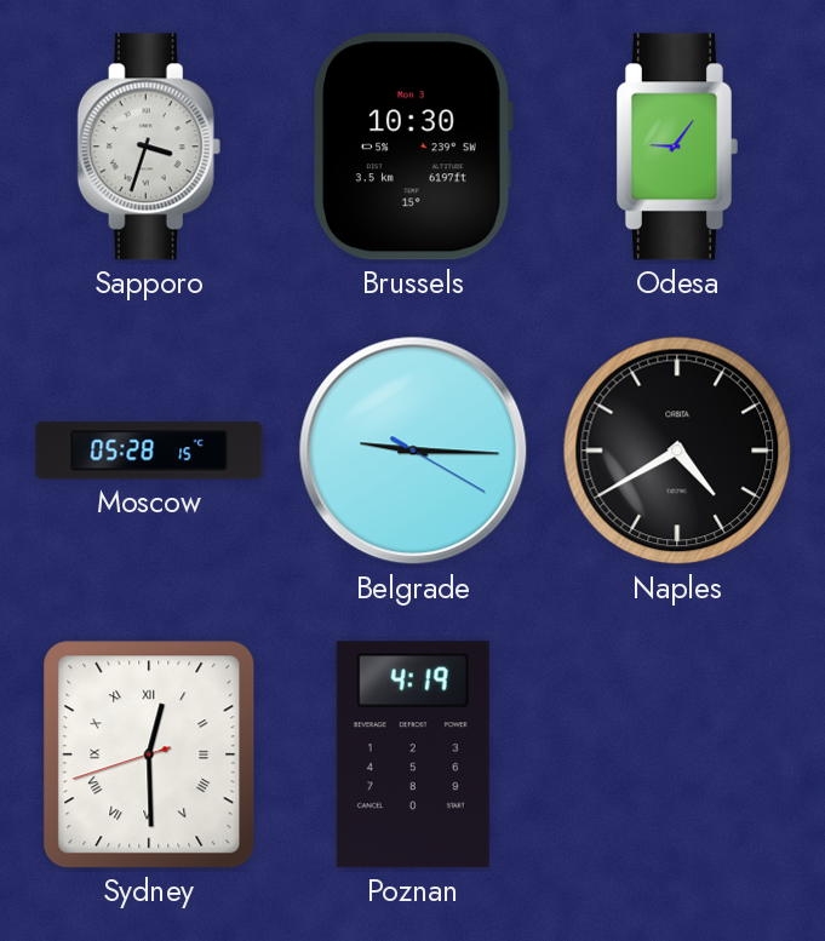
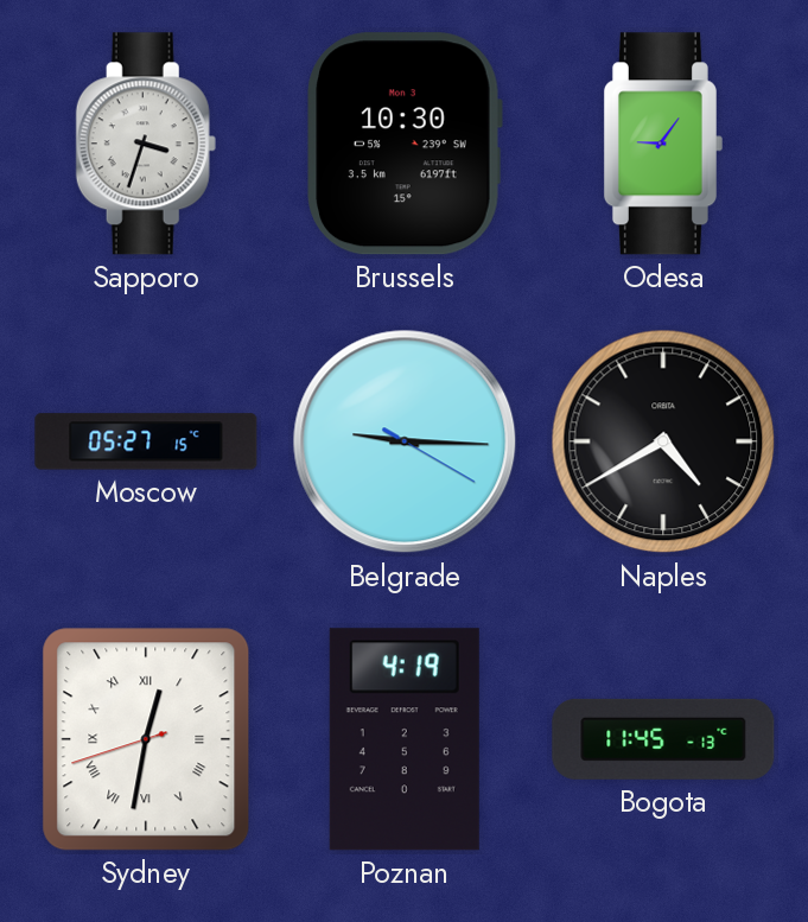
Moscow: 05:28 -> 05:27 (146, 441)
Sydney: 12:29 -> 12:31 (146, 739)
Bogota: none -> 11:45 (663, 739)
